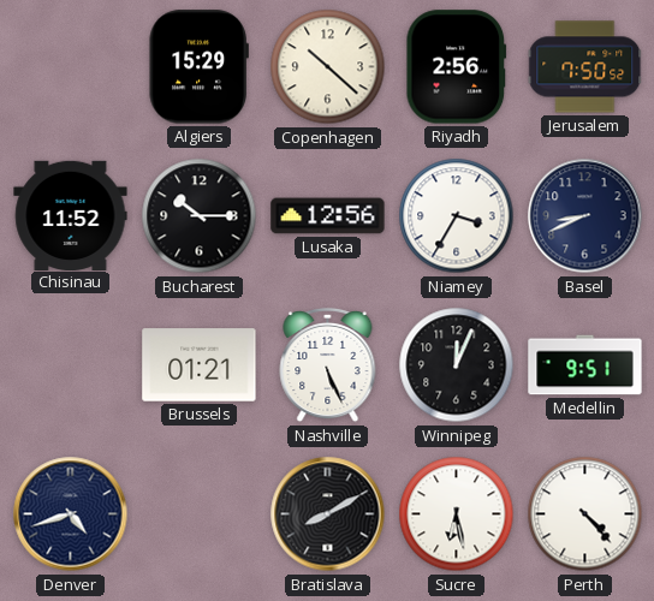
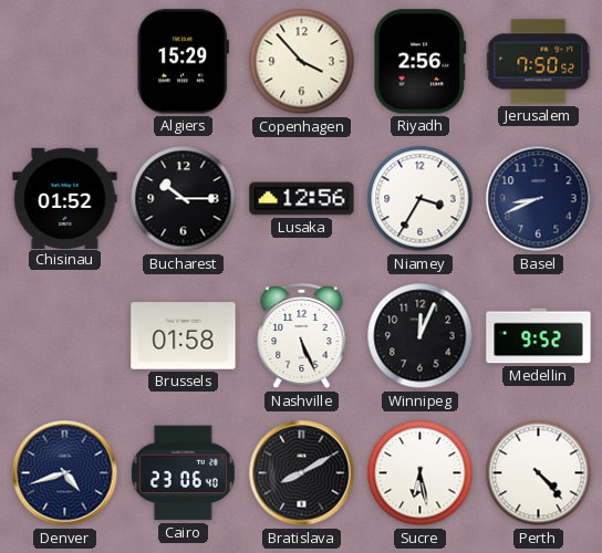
Copenhagen: 10:22 -> 3:53 (302, 62)
Chisinau: 11:52 -> 01:52 (65, 198)
Brussels: 01:21 -> 01:58 (184, 336)
Medellin: 9:51 -> 9:52 (539, 336)
Cairo: none -> 23:06 (183, 473)
